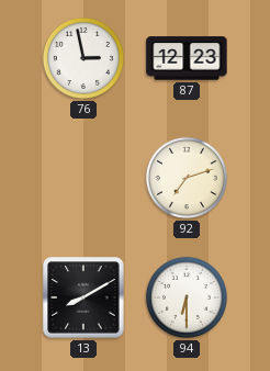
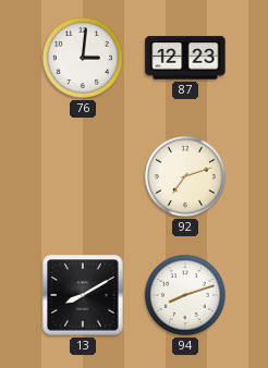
76: 2:58 -> 3:01 (83, 58)
94: 6:30 -> 8:12 (185, 295)
